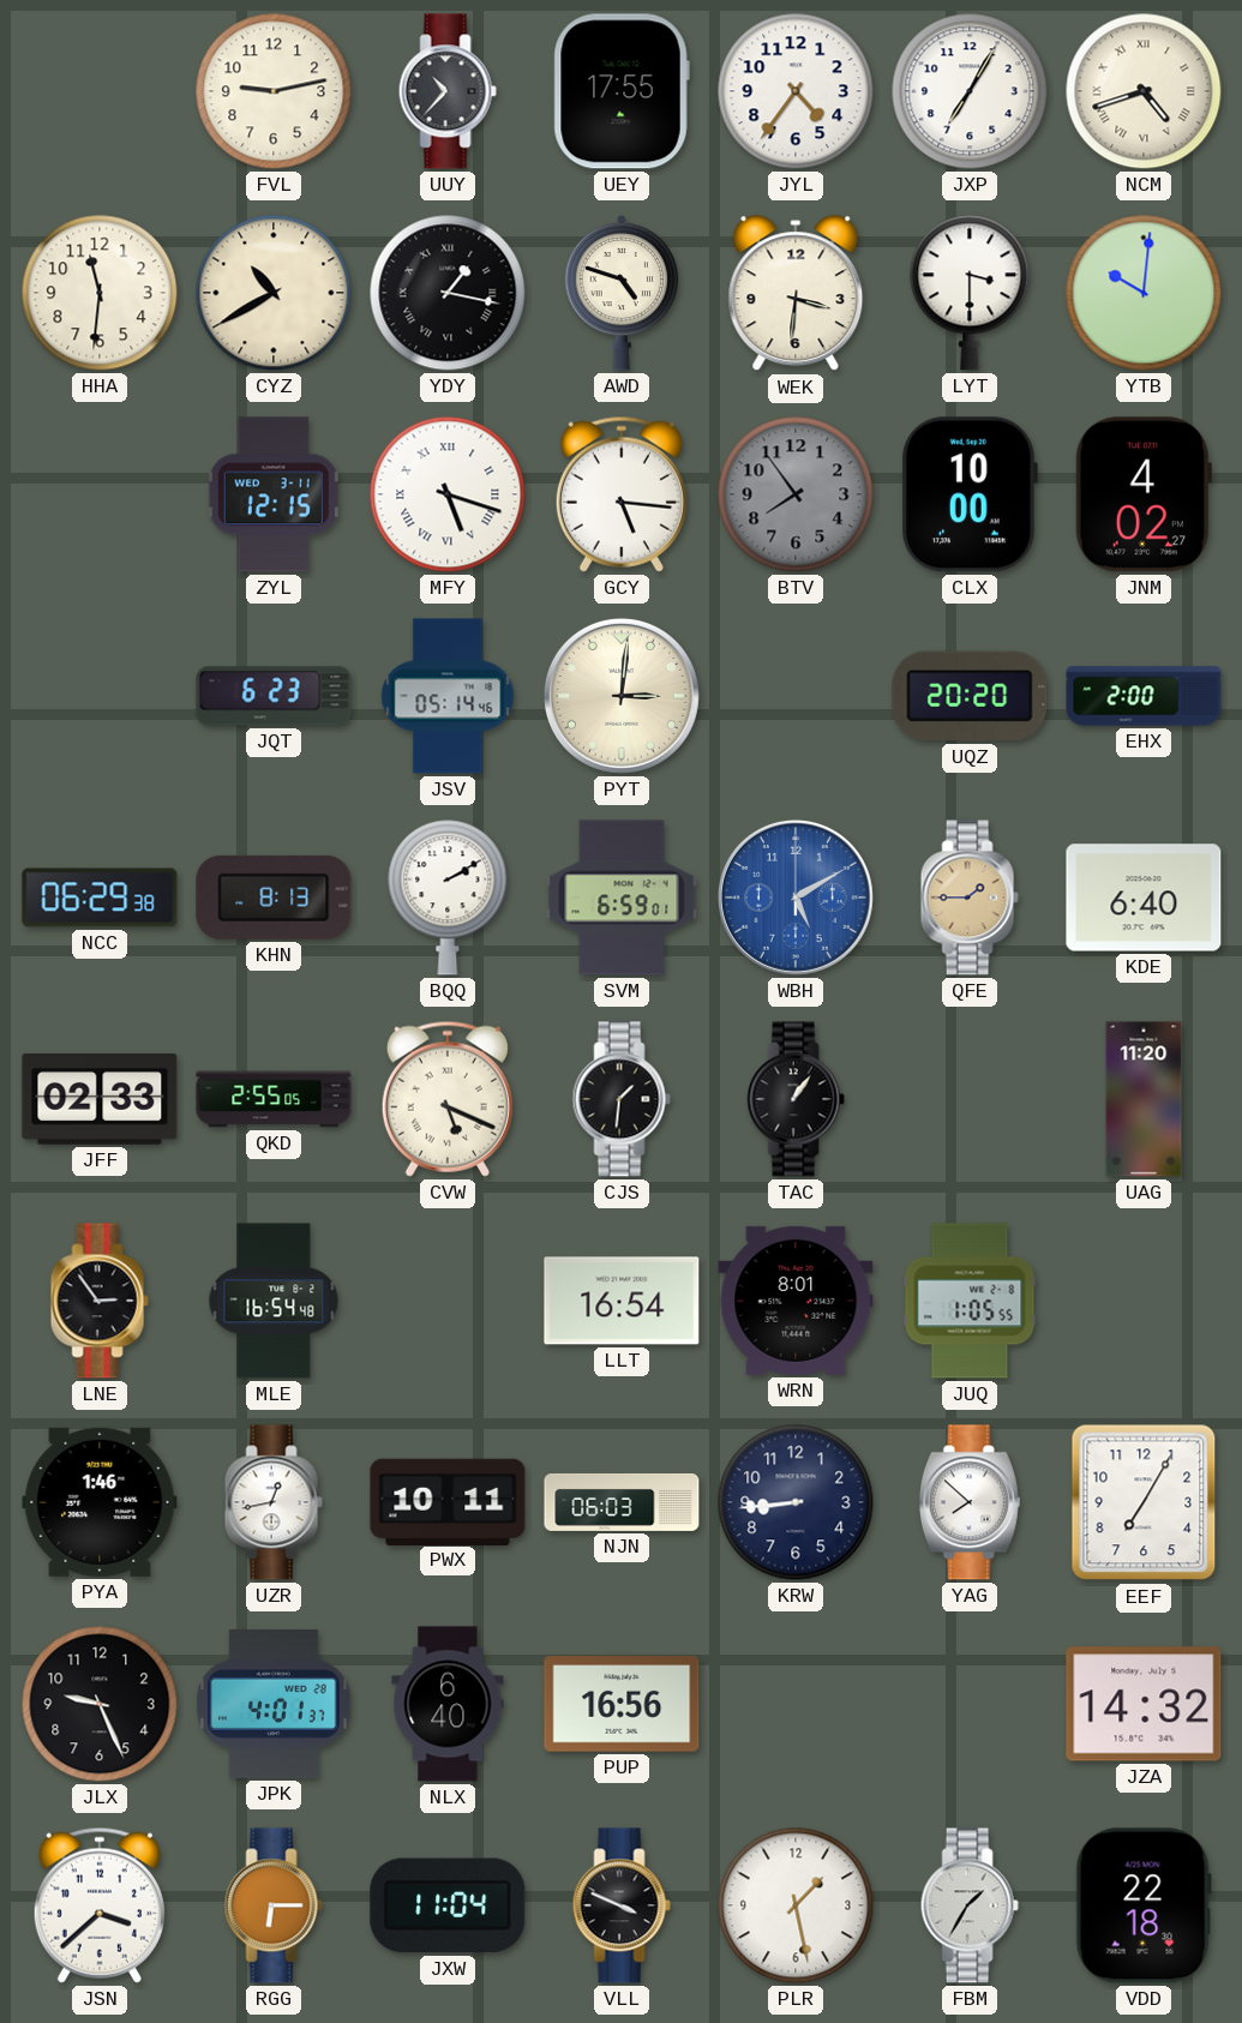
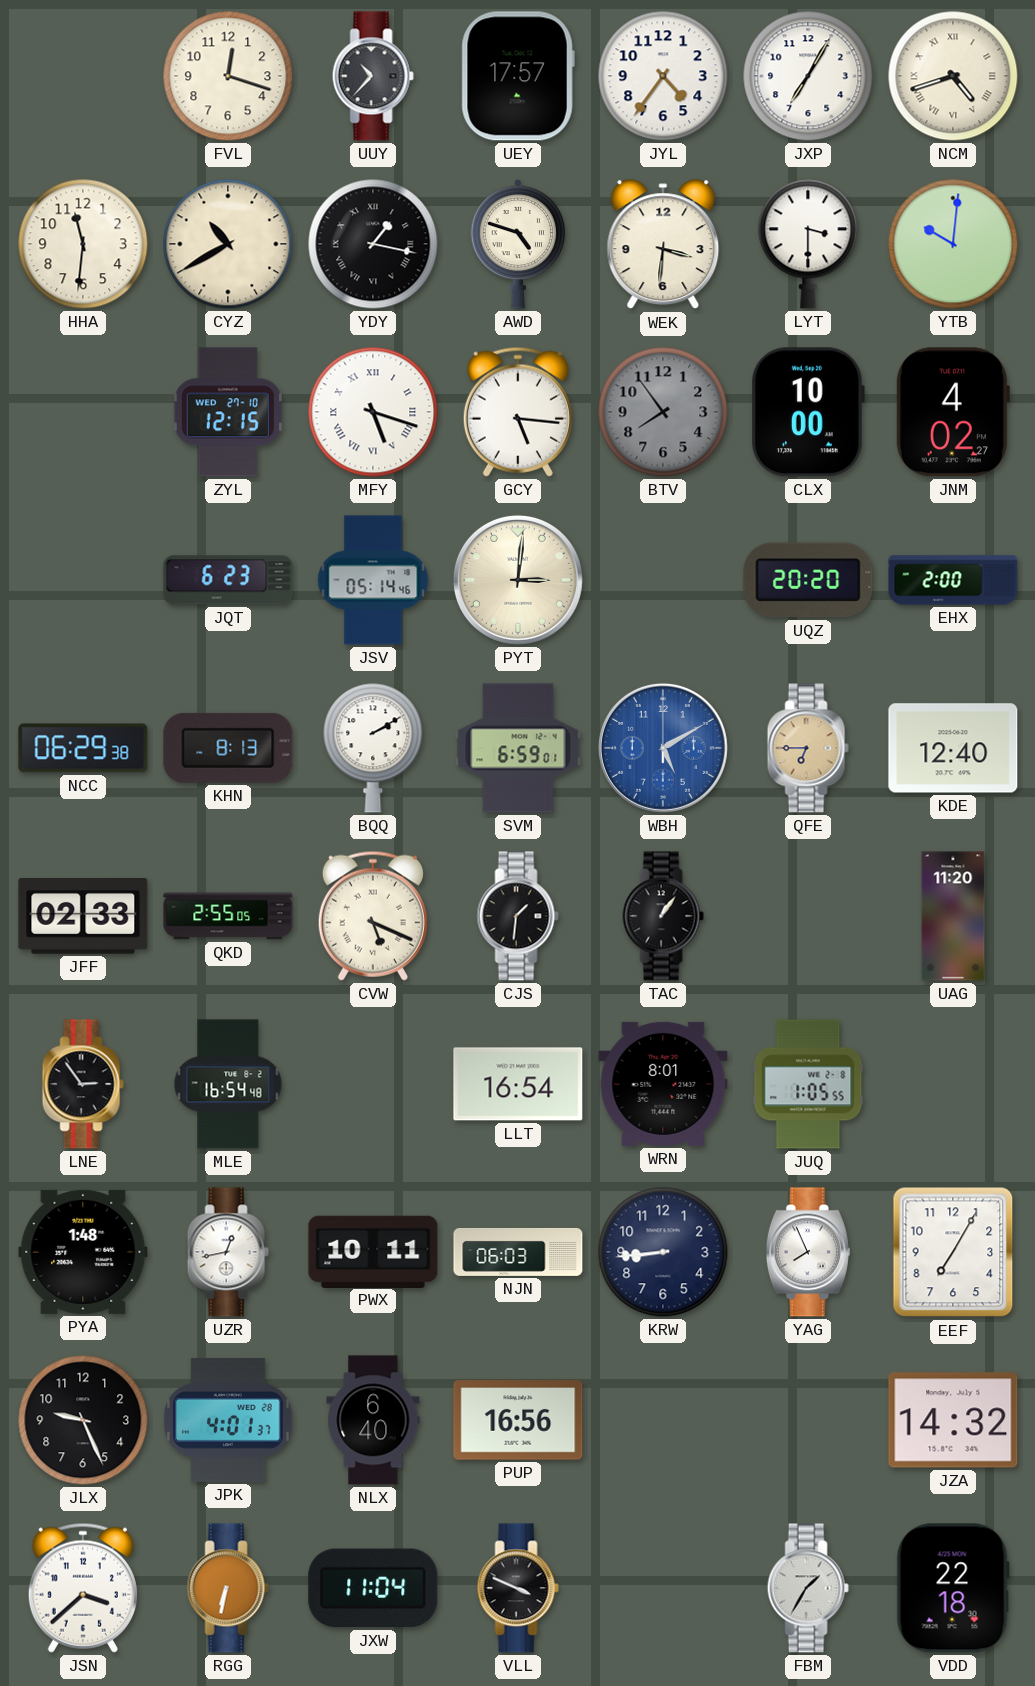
FVL: 9:13 -> 12:18 (228, 76)
UEY: 17:55 -> 17:57 (518, 76)
ZYL date: WED 3-11 -> WED 27-10 (228, 412)
QFE: 1:45 -> 6:45 (808, 748)
KDE: 6:40 -> 12:40 (953, 748)
PYA: 1:46 -> 1:48 (83, 1252)
YAG: 7:52 -> 7:56 (808, 1252)
RGG: 6:15 -> 6:32 (228, 1588)
PLR: 1:28 -> none (796, 1905)
